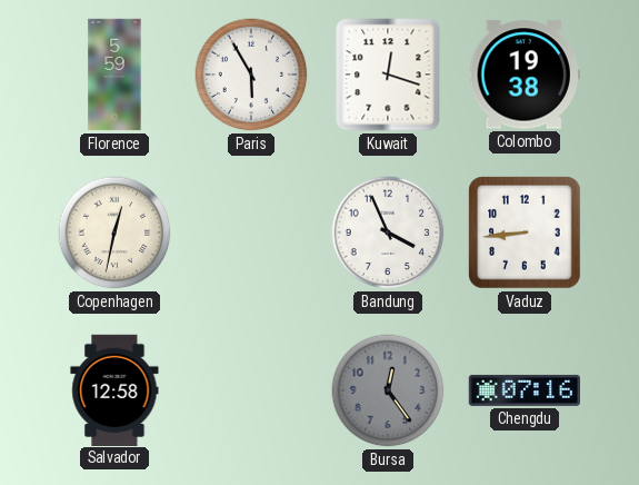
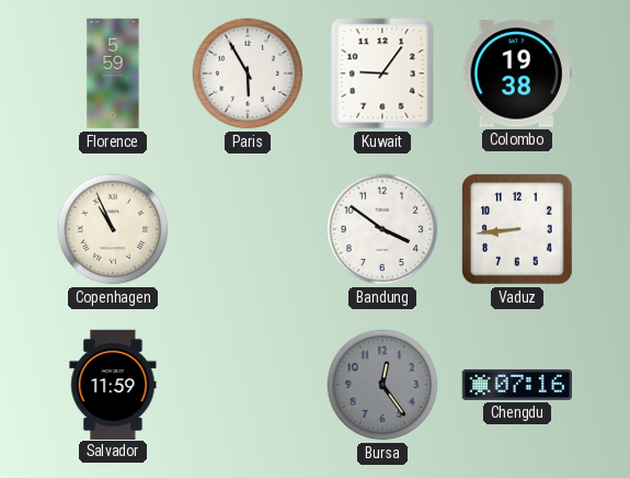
Kuwait: 12:18 -> 9:06 (382, 73)
Copenhagen: 12:32 -> 10:56 (113, 229)
Bandung: 3:56 -> 3:51 (382, 229)
Salvador: 12:58 -> 11:59 (113, 384)
